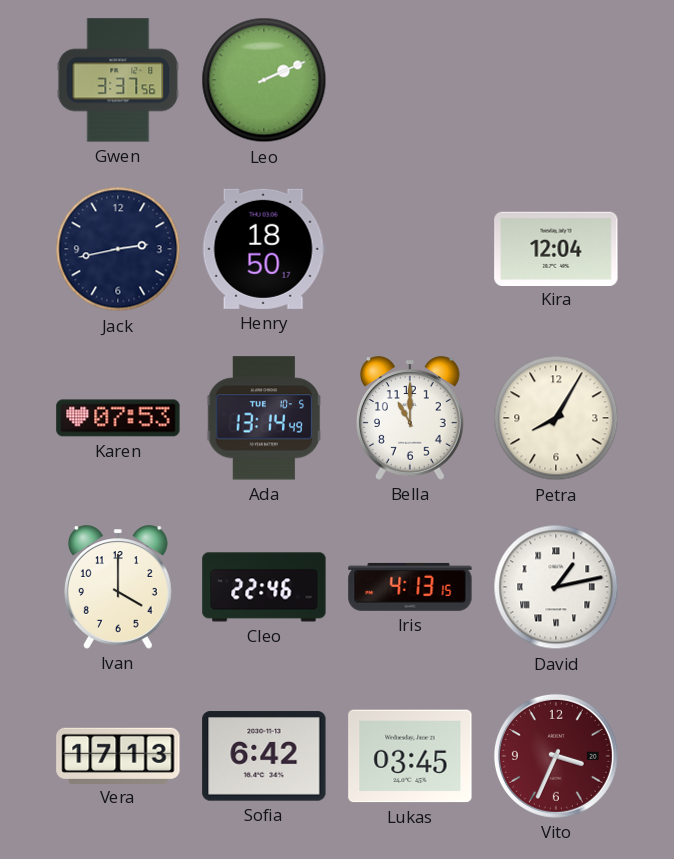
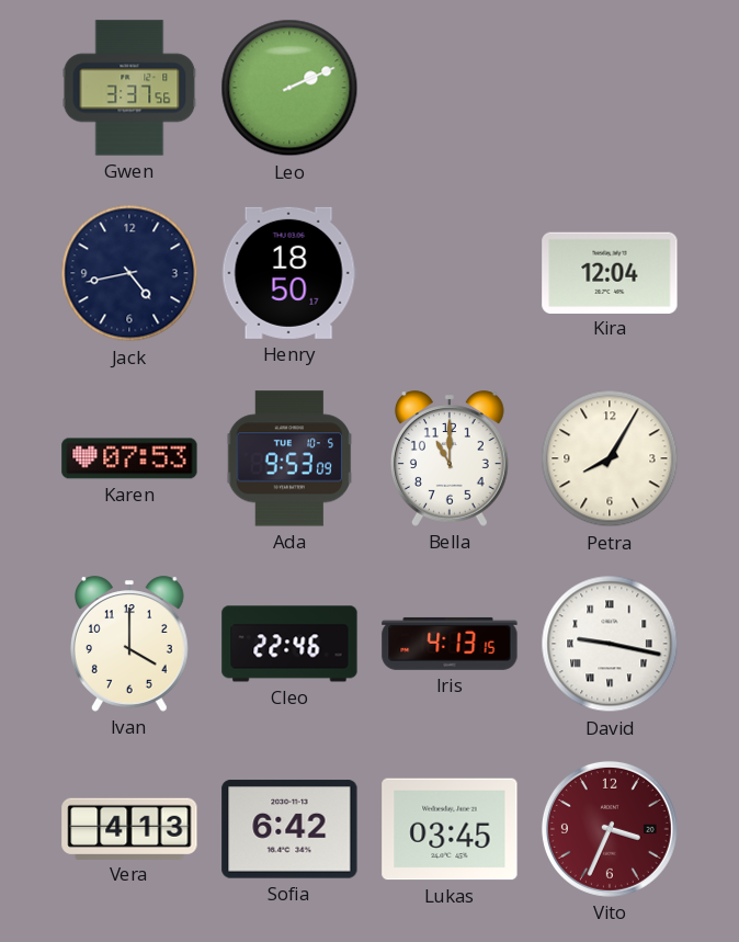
Jack: 2:43 -> 4:43 (129, 273)
Ada: 13:14 -> 9:53 (289, 458)
David: 1:13 -> 9:17 (610, 644)
Vera: 17:13 -> 4:13 (129, 828)
